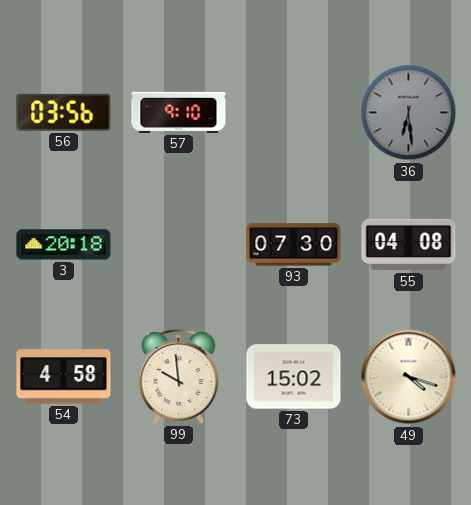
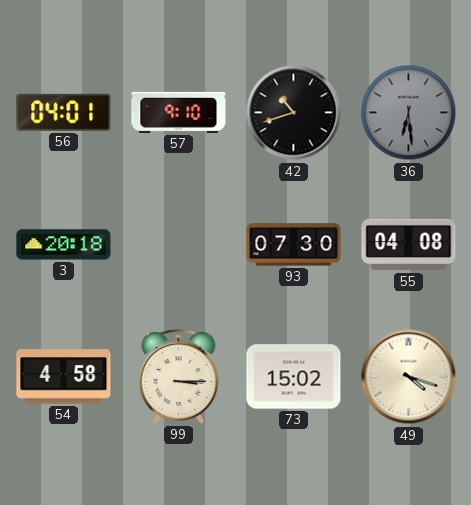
56: 03:56 -> 04:01 (64, 112)
42: none -> 10:42 (294, 113)
99: 9:59 -> 3:15 (179, 377)
